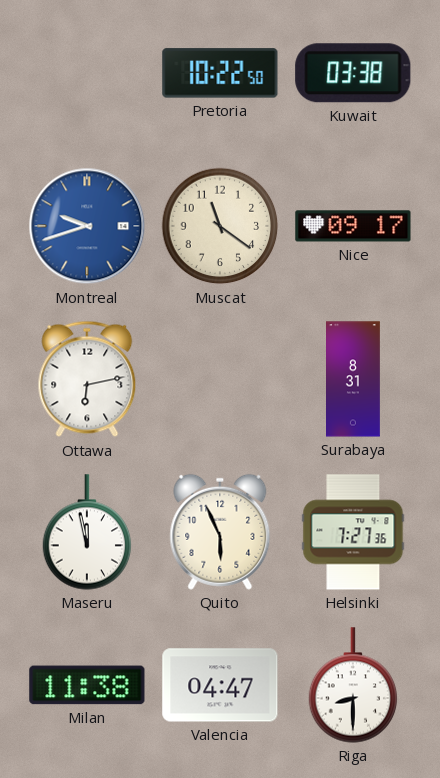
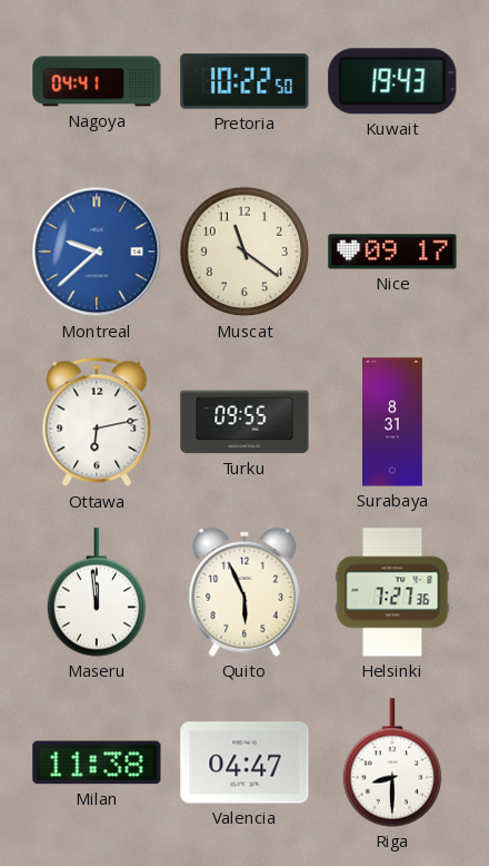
Nagoya: none -> 04:41 (97, 81)
Kuwait: 03:38 -> 19:43 (392, 81)
Montreal: 9:42 -> 9:38 (97, 252)
Turku: none -> 09:55 (244, 422)
Maseru: 11:58 -> 11:59 (97, 592)
